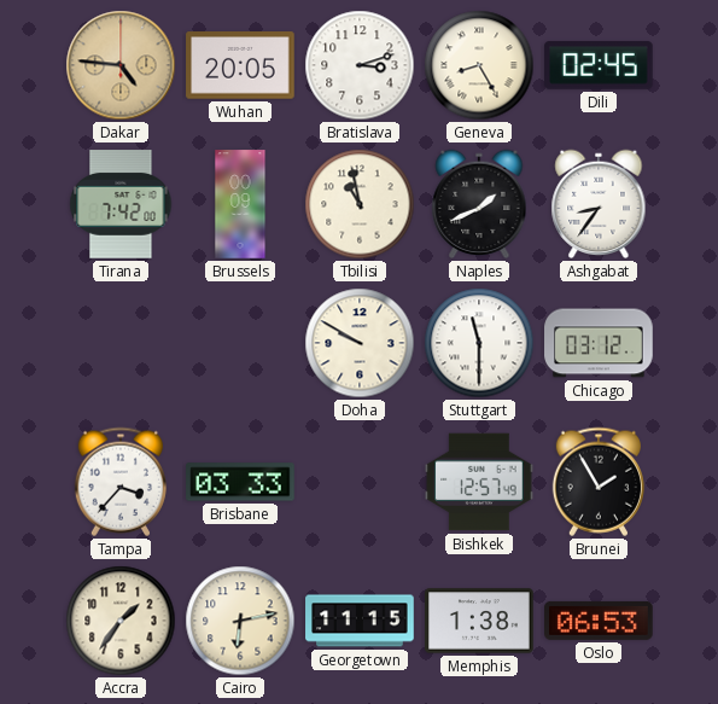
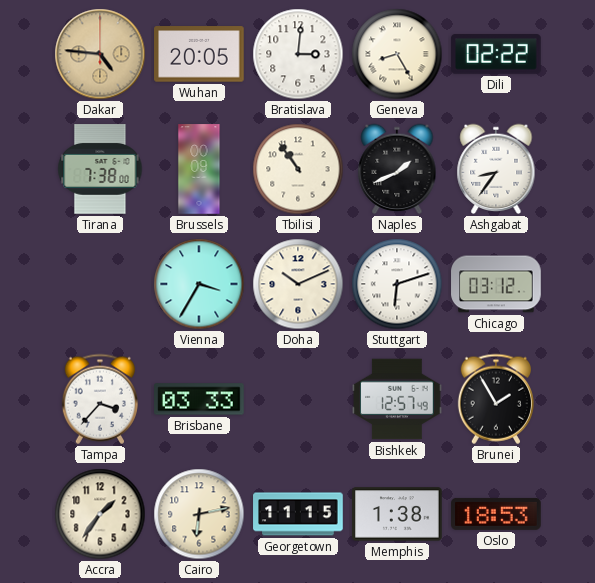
Bratislava: 3:12 -> 3:01 (298, 54)
Dili: 02:45 -> 02:22 (496, 54)
Tirana: 7:42 -> 7:38 (100, 169)
Tbilisi: 10:58 -> 10:54 (298, 169)
Vienna: none -> 3:35 (199, 284)
Doha: 9:50 -> 10:11 (298, 284)
Stuttgart: 11:30 -> 6:12 (397, 284)
Oslo: 06:53 -> 18:53 (496, 514)
